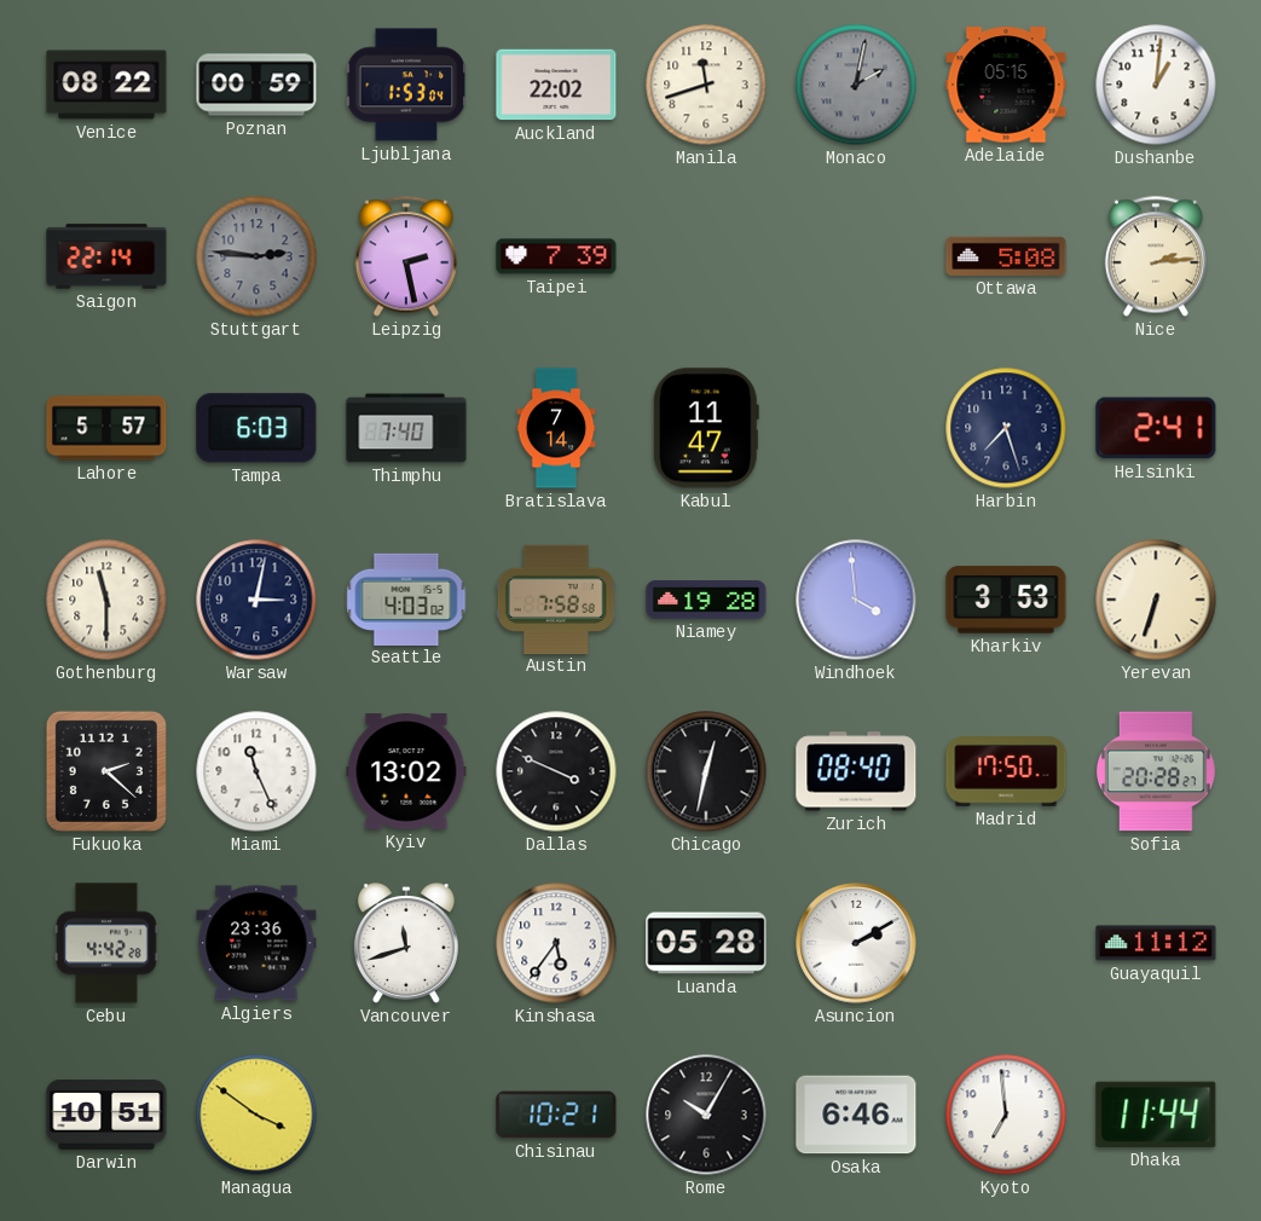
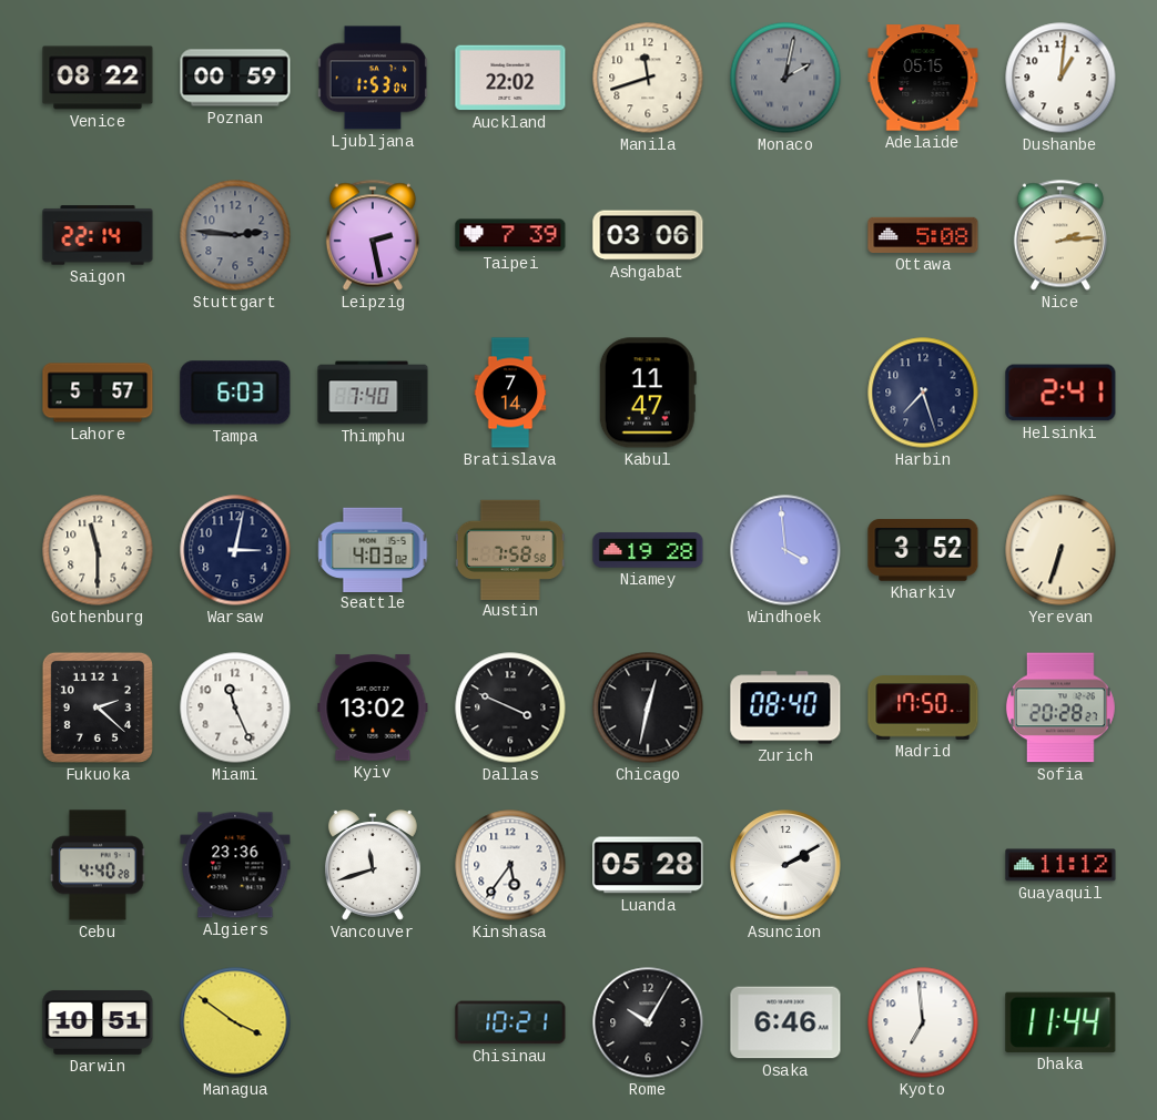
Ashgabat: none -> 03:06 (648, 235)
Kharkiv: 3:53 -> 3:52 (923, 550)
Cebu: 4:42 -> 4:40 (98, 865)
